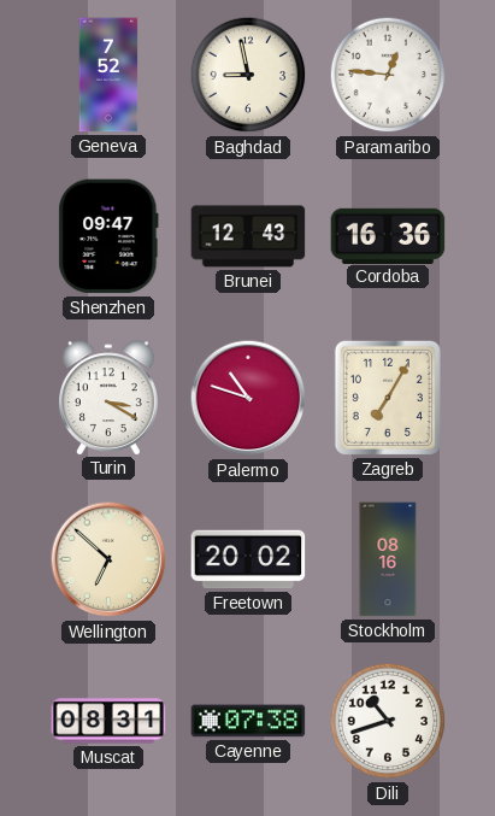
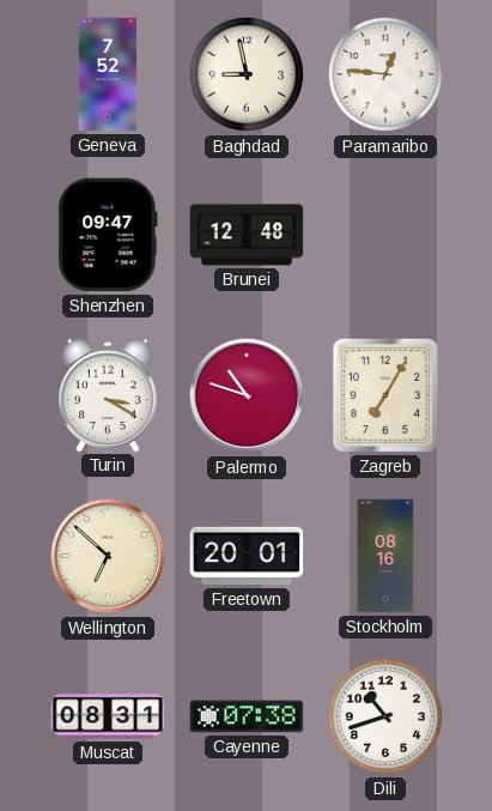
Brunei: 12:43 -> 12:48 (247, 235)
Cordoba: 16:36 -> none (388, 235)
Freetown: 20:02 -> 20:01 (247, 556)
